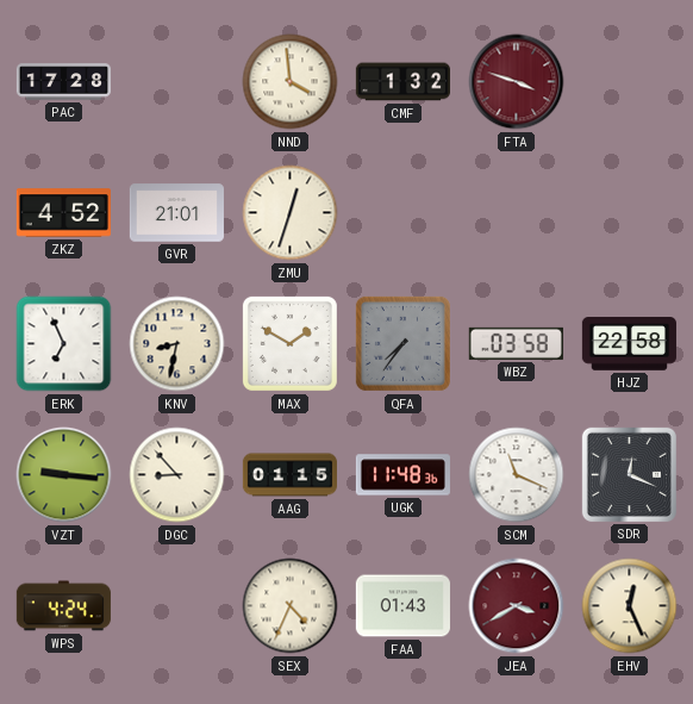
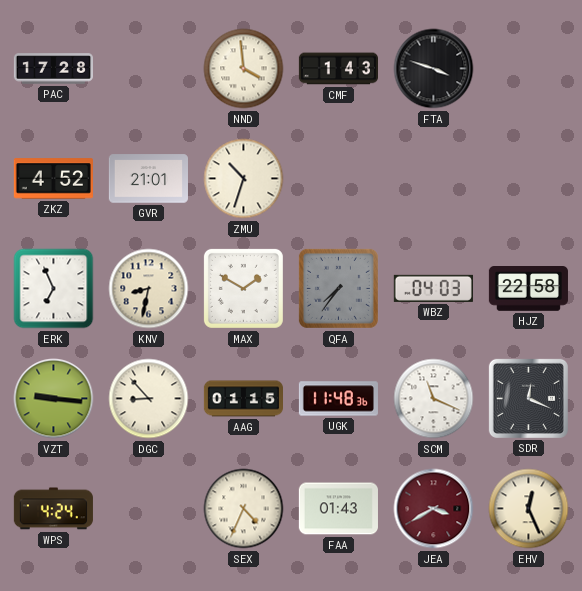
CMF: 1:32 -> 1:43 (338, 69)
FTA dial: burgundy -> black (434, 69)
ZMU: 12:33 -> 10:33 (244, 179)
WBZ: 03:58 -> 04:03 (433, 288)
